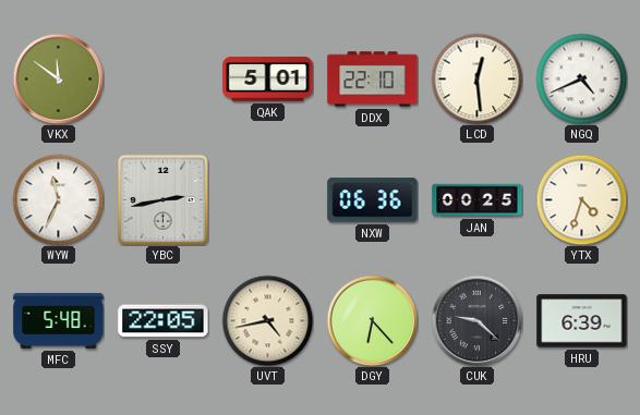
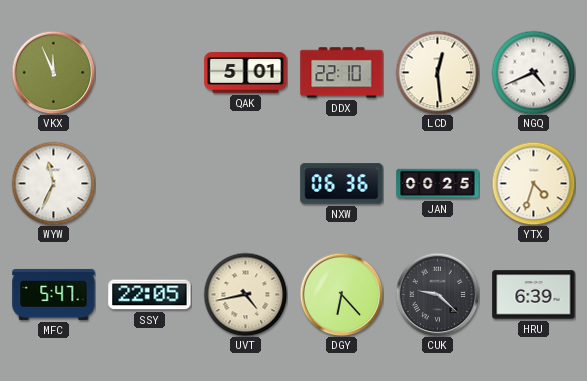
VKX: 11:51 -> 11:56 (53, 72)
YBC: 2:43 -> none (162, 199)
MFC: 5:48 -> 5:47 (54, 294)
